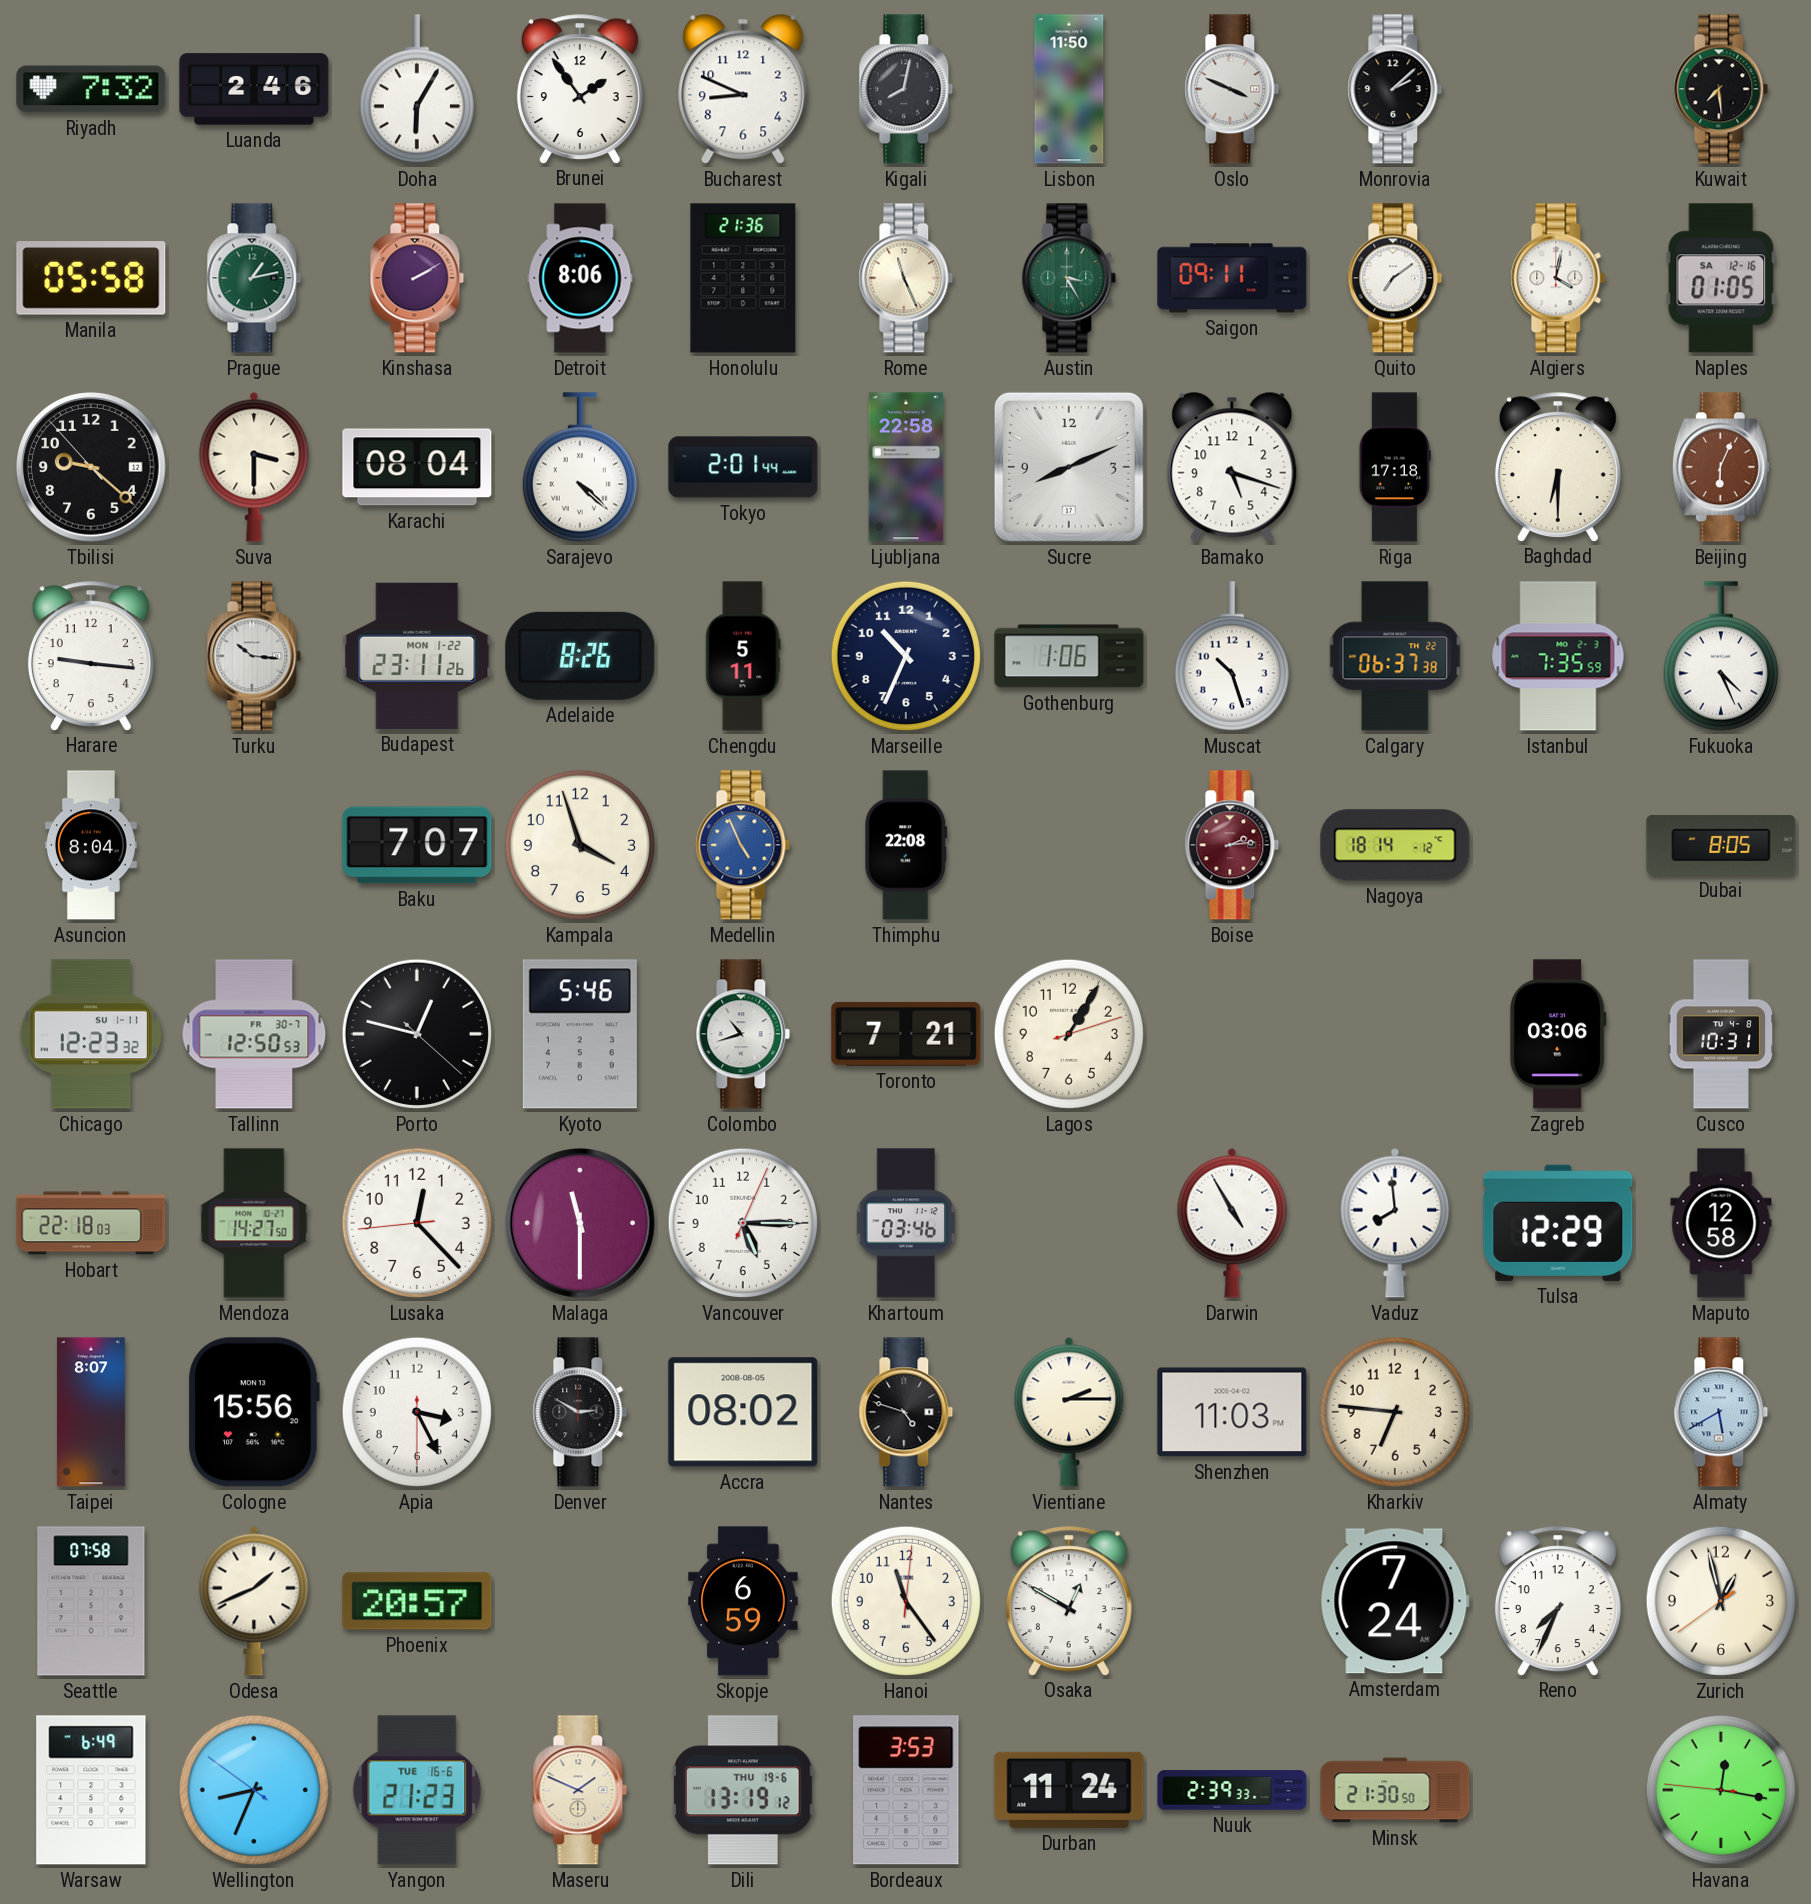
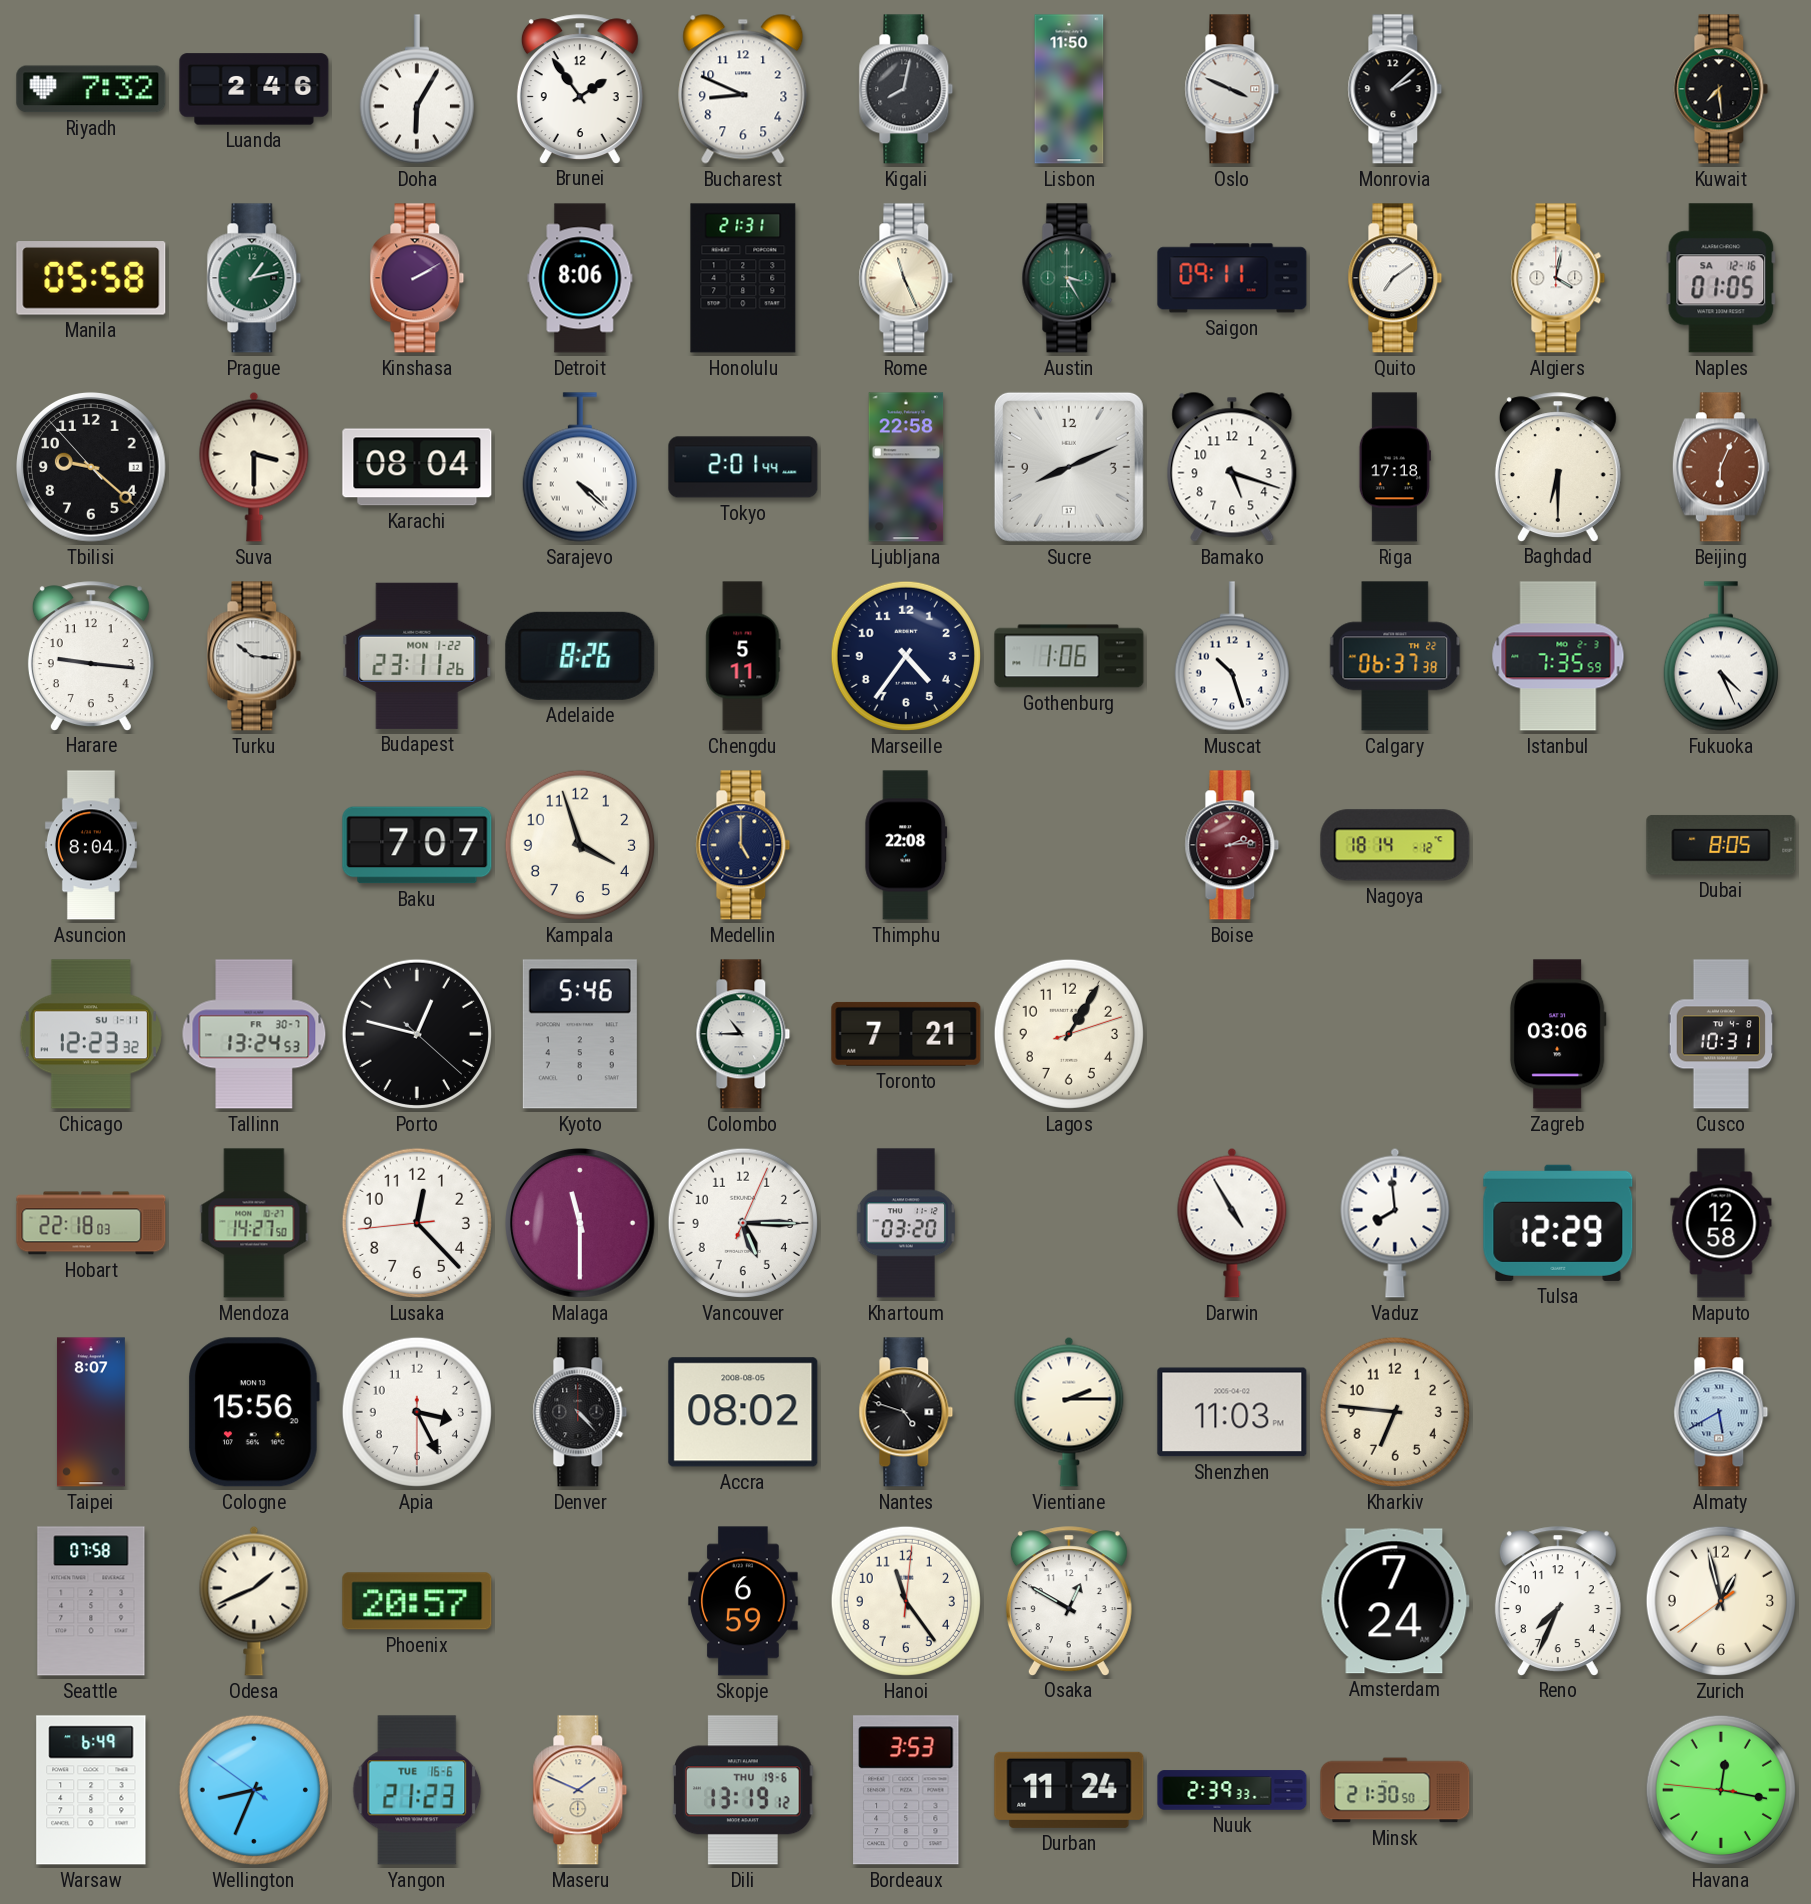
Honolulu: 21:36 -> 21:31 (743, 278)
Marseille: 10:34 -> 4:36 (906, 656)
Medellin: 4:56 -> 5:00 (743, 845)
Medellin dial: blue -> navy (743, 845)
Tallinn: 12:50 -> 13:24 (254, 1034)
Colombo: 10:42 -> 10:45 (743, 1034)
Khartoum: 03:46 -> 03:20 (905, 1223)
Denver: 2:50 -> 4:23 (580, 1412)
